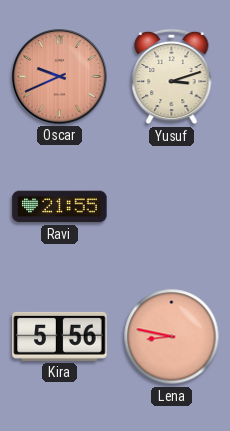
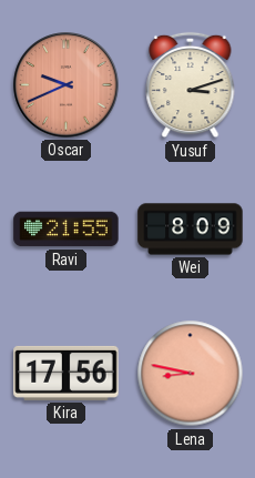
Wei: none -> 8:09 (191, 230)
Kira: 5:56 -> 17:56 (67, 373)
